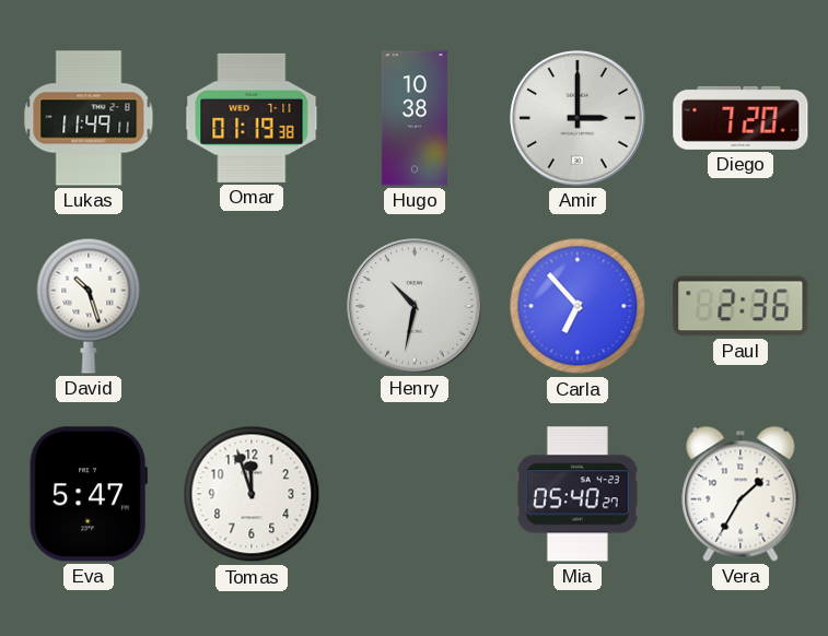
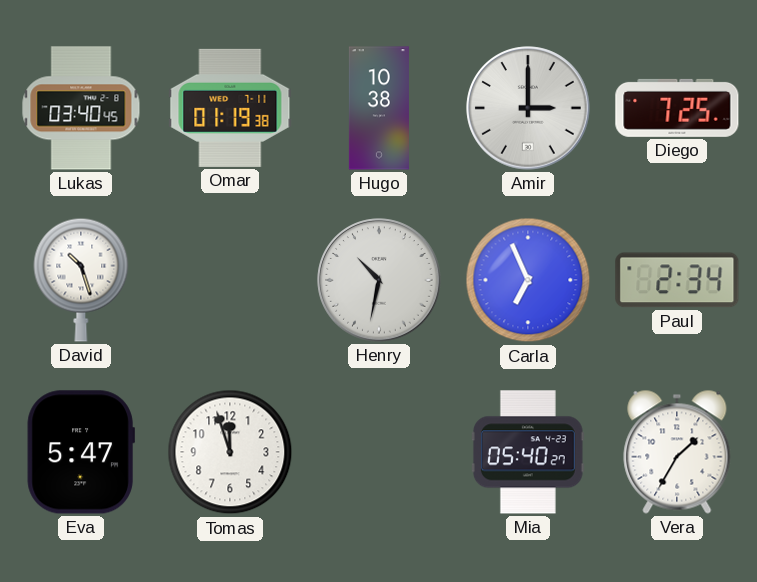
Lukas: 11:49 -> 03:40 (81, 108)
Diego: 7:20 -> 7:25 (677, 108)
Carla: 6:53 -> 6:56 (528, 280)
Paul: 2:36 -> 2:34 (677, 280)
